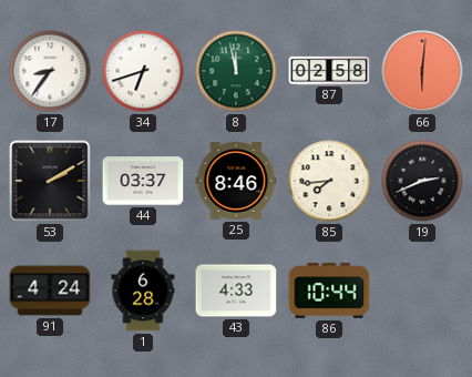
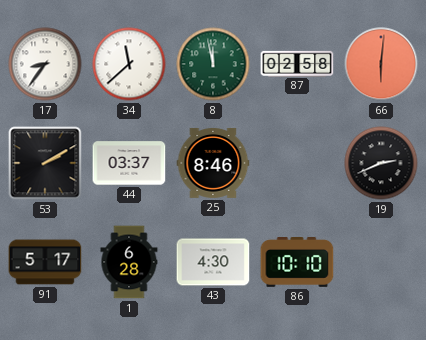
34: 6:42 -> 11:38 (129, 64)
85: 7:44 -> none (329, 181)
91: 4:24 -> 5:17 (45, 262)
43: 4:33 -> 4:30 (213, 262)
86: 10:44 -> 10:10 (297, 263)
